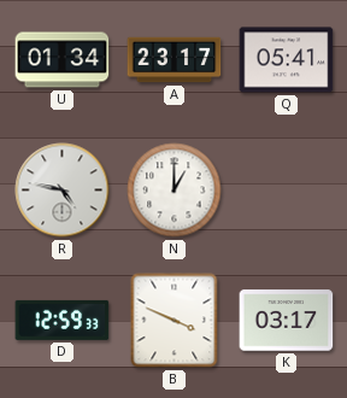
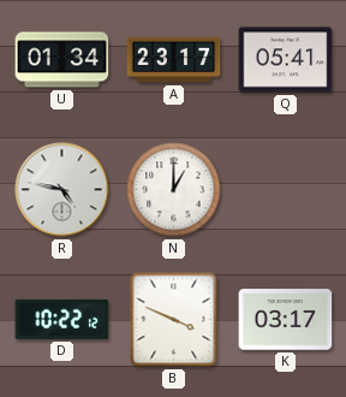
D: 12:59 -> 10:22 (62, 319)
